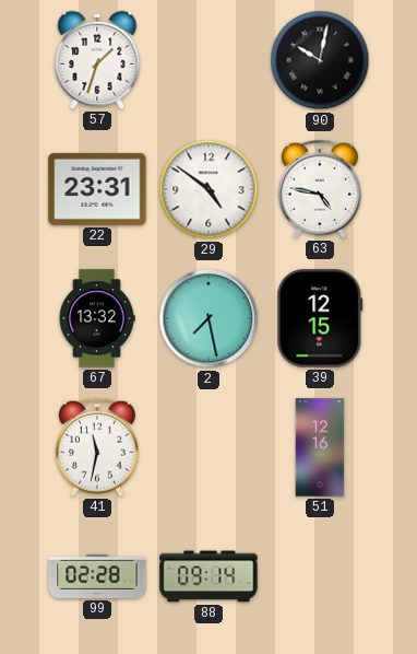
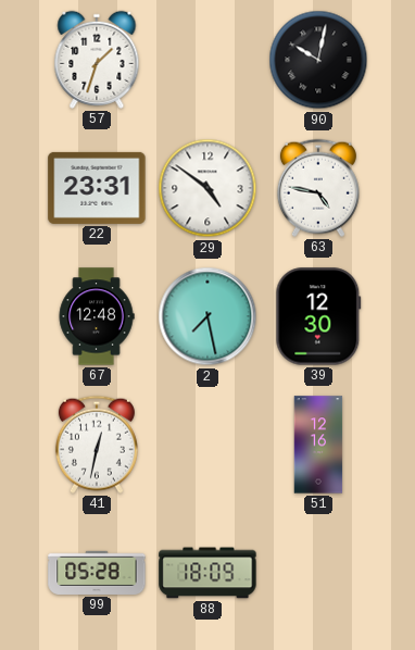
67: 13:32 -> 12:48 (97, 316)
39: 12:15 -> 12:30 (318, 316)
41: 11:32 -> 12:32 (97, 445)
99: 02:28 -> 05:28 (97, 573)
88: 09:14 -> 18:09 (207, 573)
